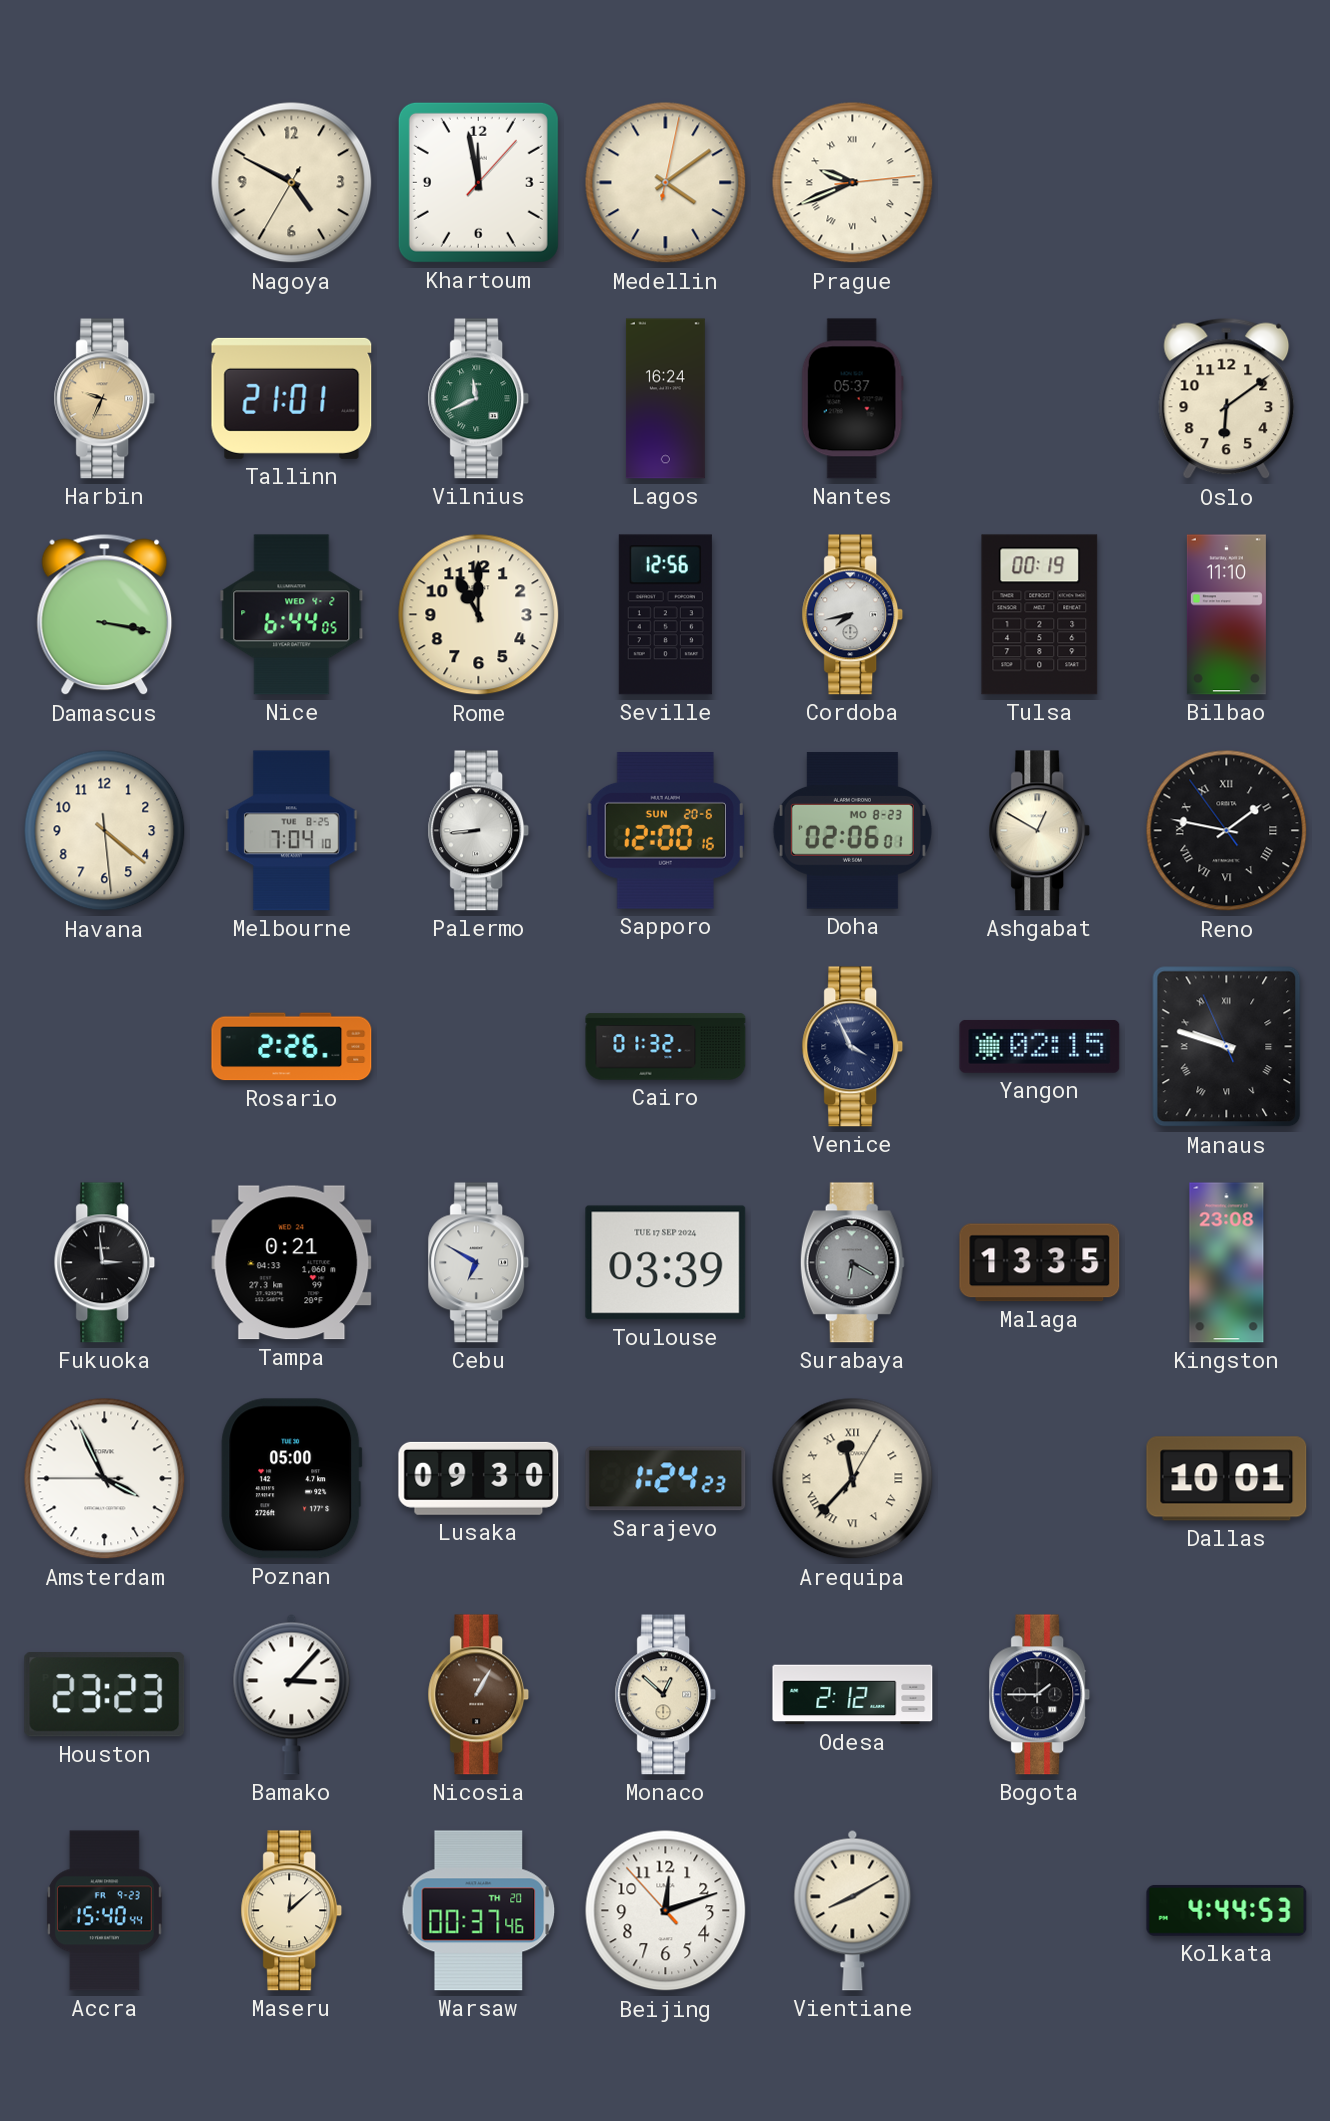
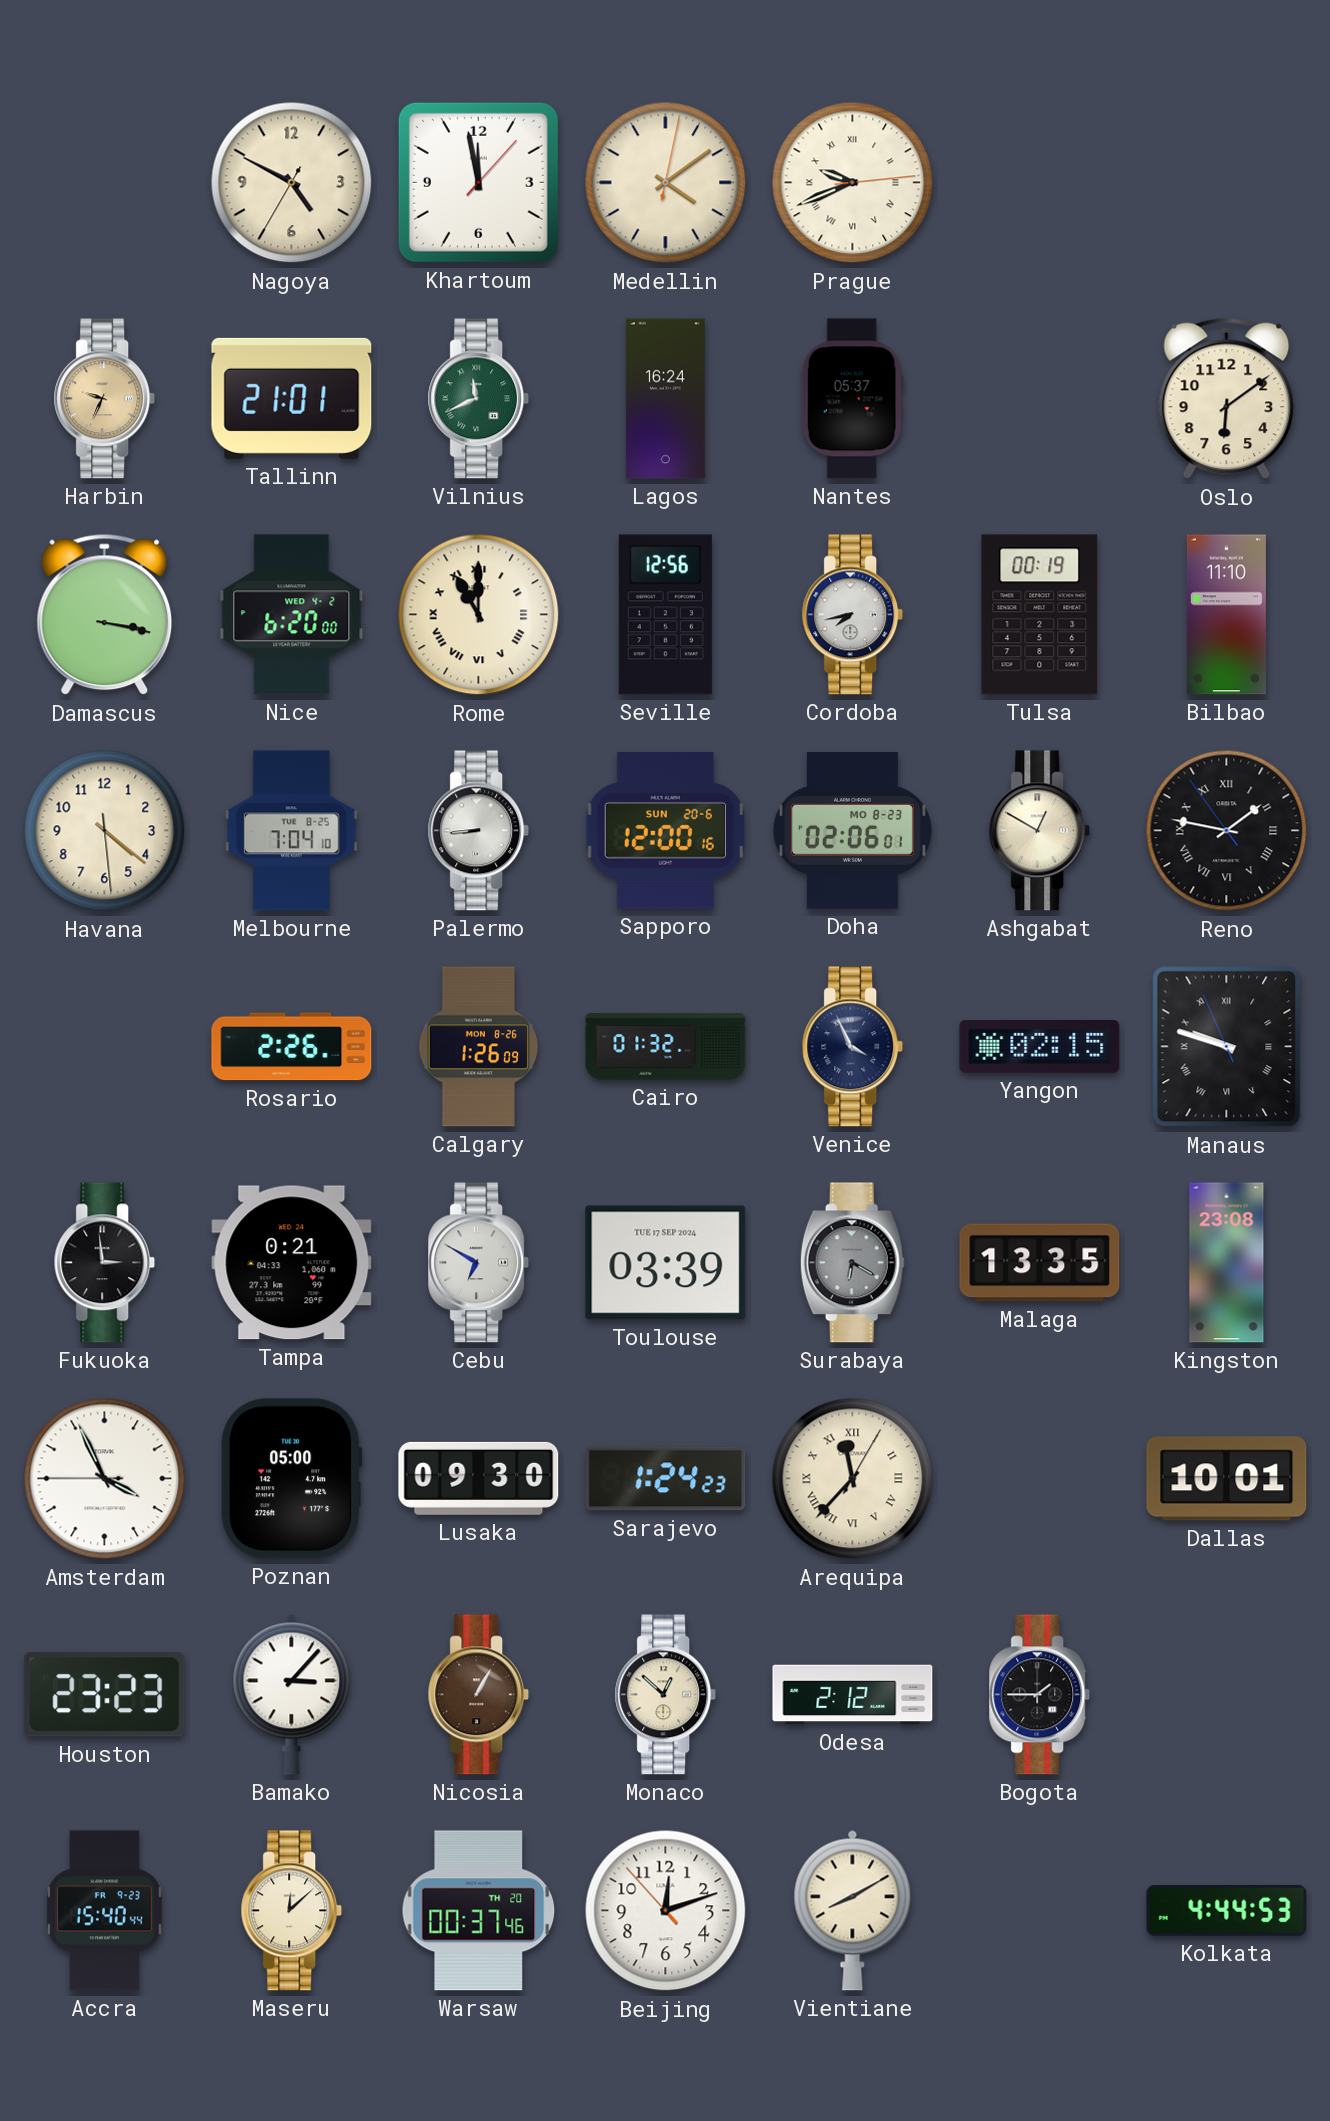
Nice: 6:44 -> 6:20 (292, 615)
Rome numerals: Arabic -> Roman (479, 615)
Calgary: none -> 1:26 (478, 1047)
